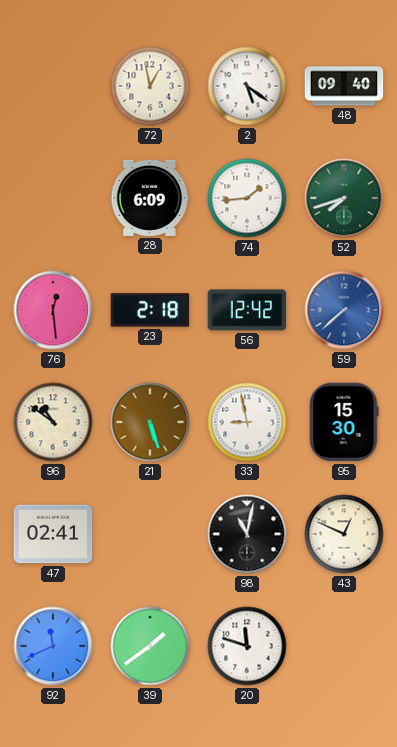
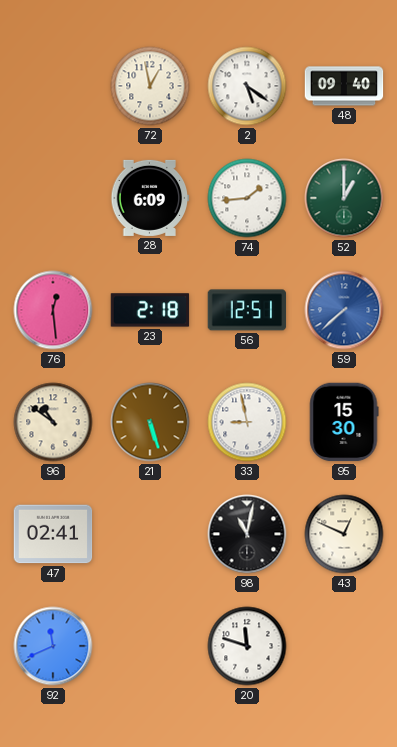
52: 7:42 -> 1:00 (344, 198)
56: 12:42 -> 12:51 (247, 310)
39: 1:39 -> none (150, 646)
